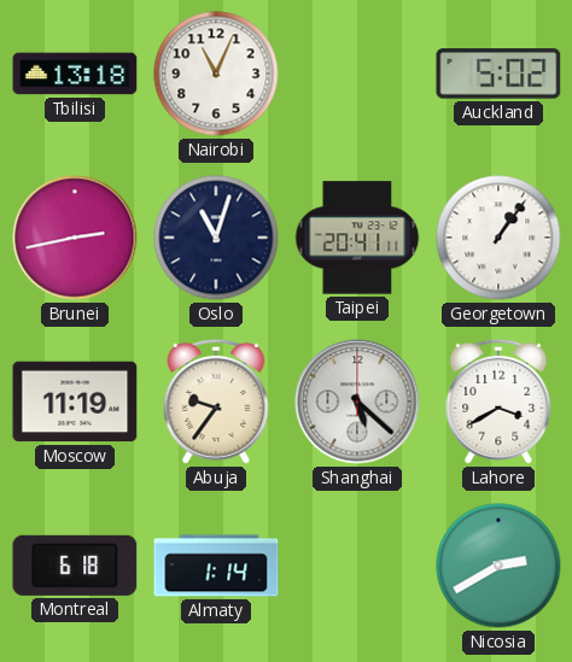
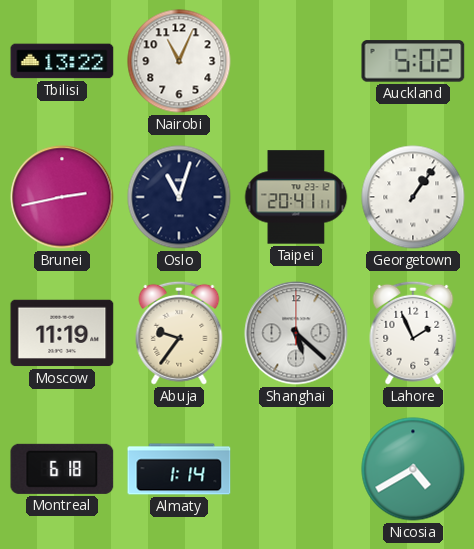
Tbilisi: 13:18 -> 13:22 (62, 61)
Lahore: 3:40 -> 1:56 (413, 333)
Nicosia: 2:40 -> 4:40 (413, 469)
